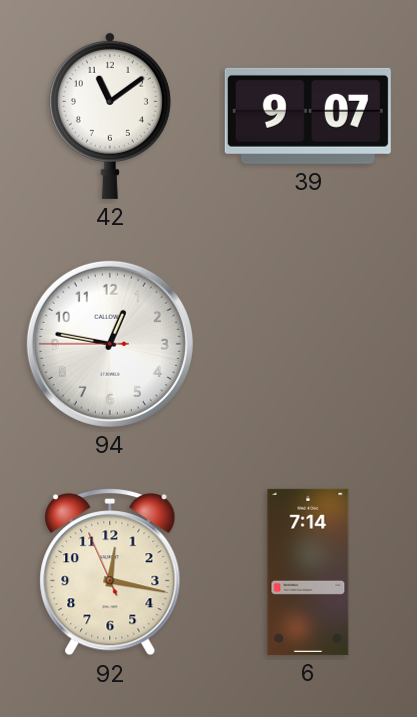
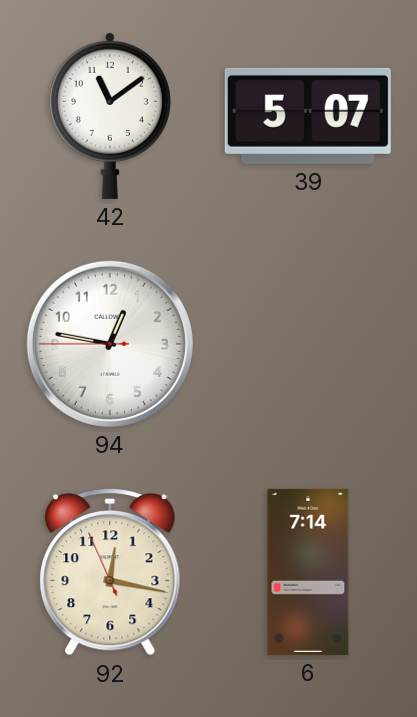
39: 9:07 -> 5:07 (308, 116)
